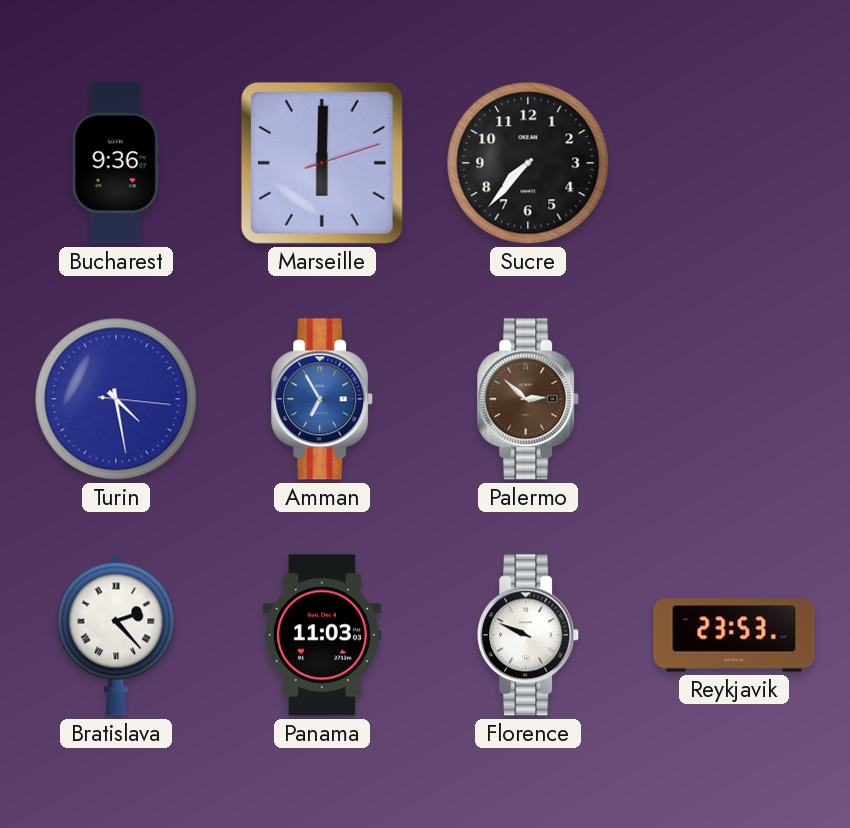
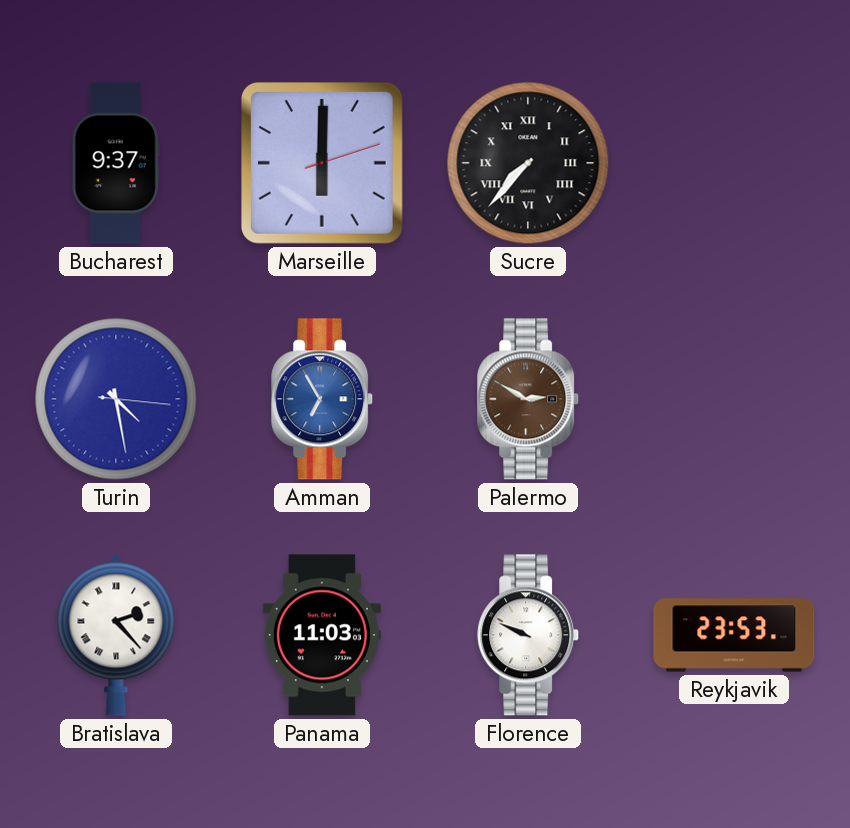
Bucharest: 9:36 -> 9:37 (116, 163)
Sucre numerals: Arabic -> Roman (528, 163)
Palermo: 2:52 -> 2:50 (529, 399)
